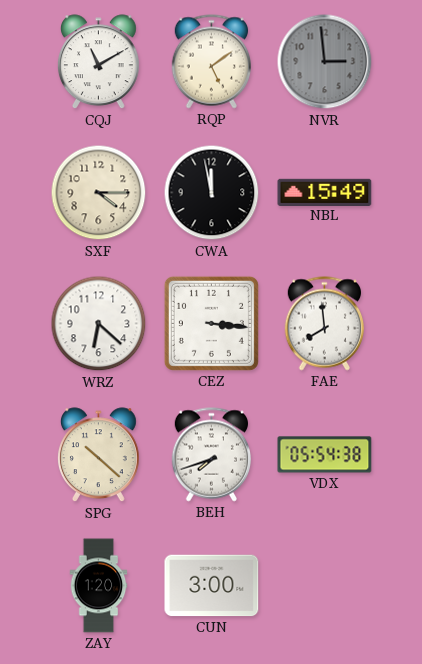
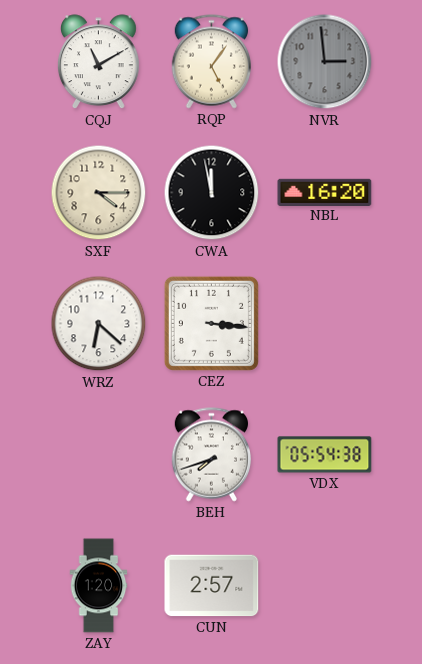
RQP: 5:09 -> 5:06 (211, 62)
NBL: 15:49 -> 16:20 (325, 192)
FAE: 7:59 -> none (324, 324)
SPG: 10:22 -> none (98, 455)
CUN: 3:00 -> 2:57 (212, 586)
